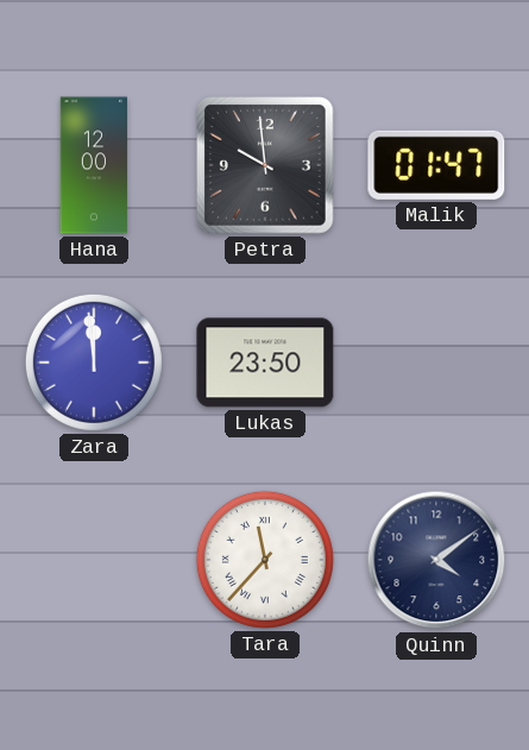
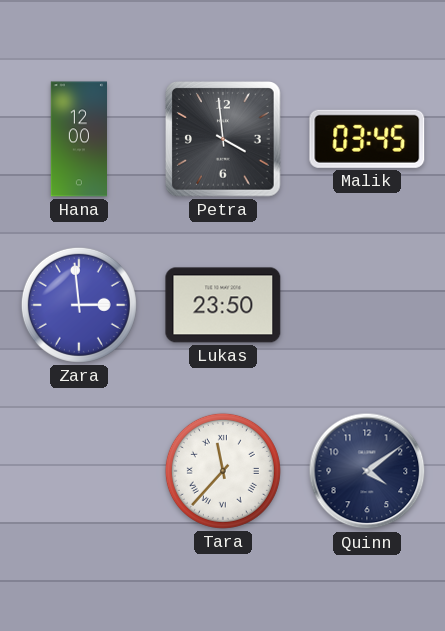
Petra: 9:59 -> 3:59 (223, 139)
Malik: 01:47 -> 03:45 (367, 139)
Zara: 11:59 -> 2:59 (79, 305)
